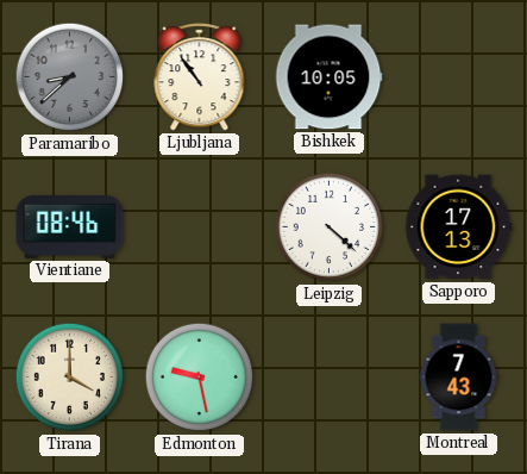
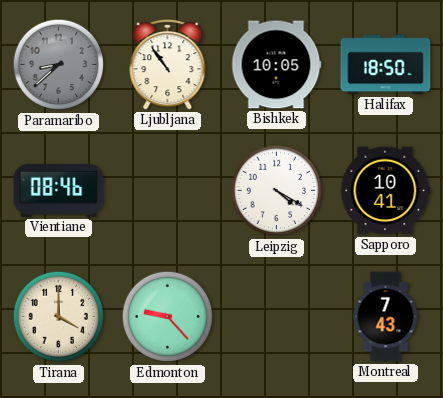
Halifax: none -> 18:50 (386, 65)
Leipzig: 4:22 -> 4:20 (277, 191)
Sapporo: 17:13 -> 10:41 (386, 191)
Edmonton: 9:28 -> 9:23 (168, 317)
